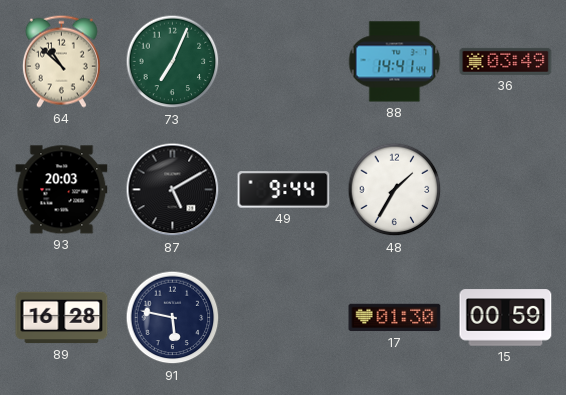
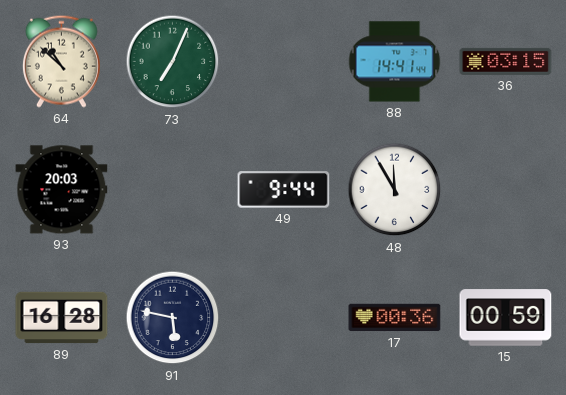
36: 03:49 -> 03:15 (506, 61)
87: 5:10 -> none (173, 190)
48: 1:35 -> 11:55 (395, 190)
17: 01:30 -> 00:36 (395, 318)
